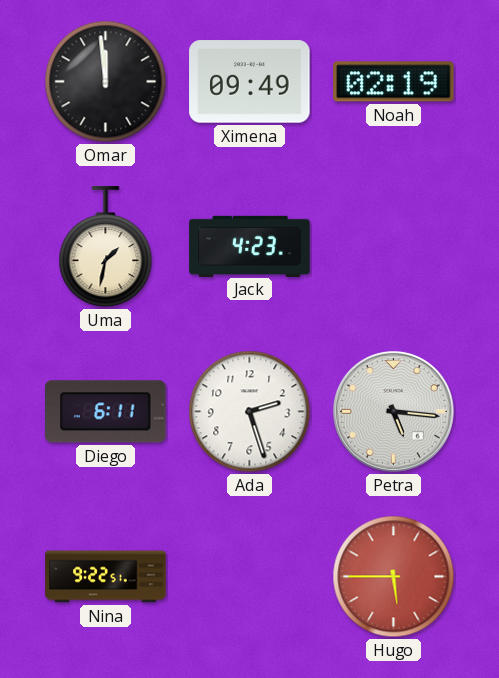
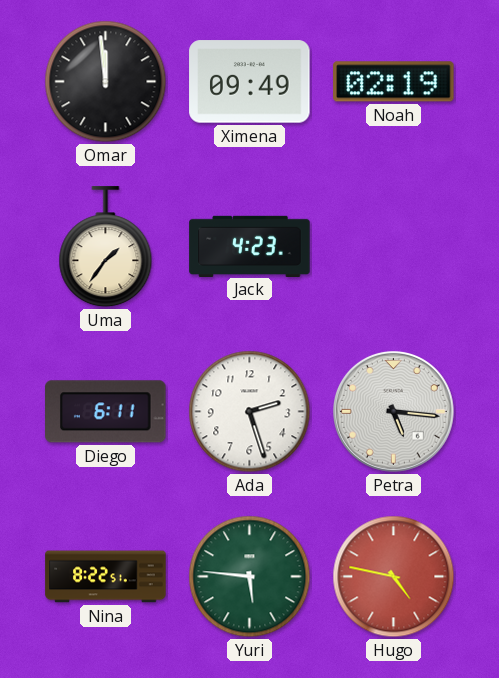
Uma: 1:32 -> 1:36 (106, 247)
Nina: 9:22 -> 8:22 (106, 577)
Yuri: none -> 5:46 (250, 577)
Hugo: 5:45 -> 4:47 (394, 577)
